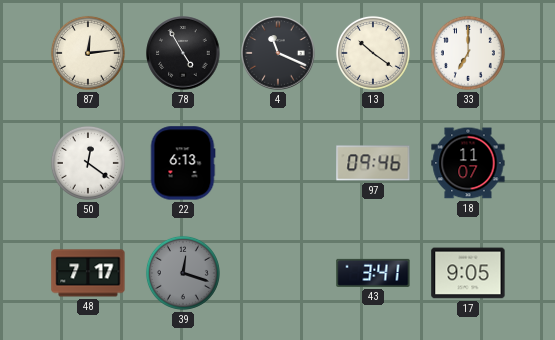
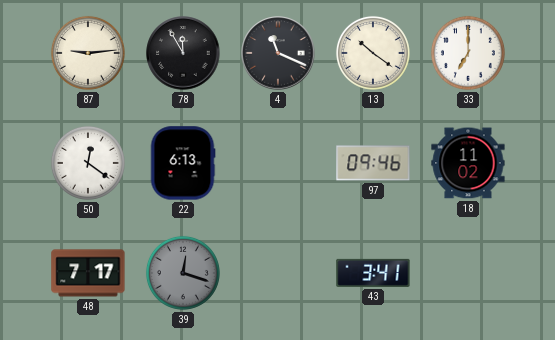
87: 12:14 -> 9:14 (88, 53)
78: 4:55 -> 11:55 (183, 53)
18: 11:07 -> 11:02 (468, 163)
17: 9:05 -> none (468, 273)
